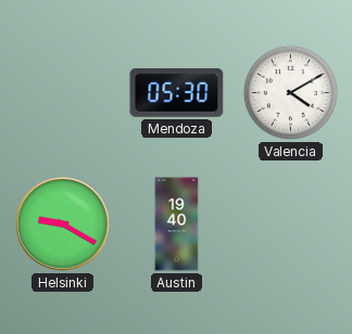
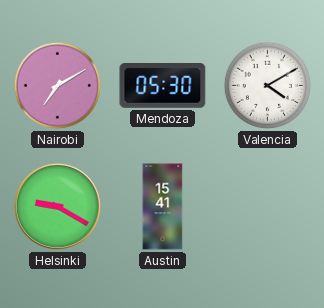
Nairobi: none -> 7:10 (57, 85)
Austin: 19:40 -> 15:41 (163, 207)
